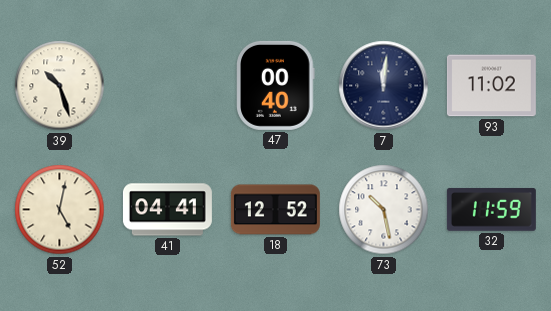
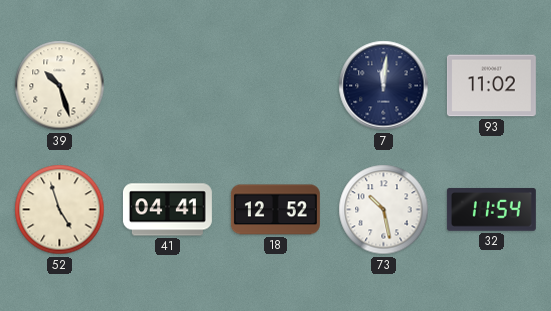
47: 00:40 -> none (276, 85)
52: 5:02 -> 4:57 (60, 210)
32: 11:59 -> 11:54 (491, 210)
